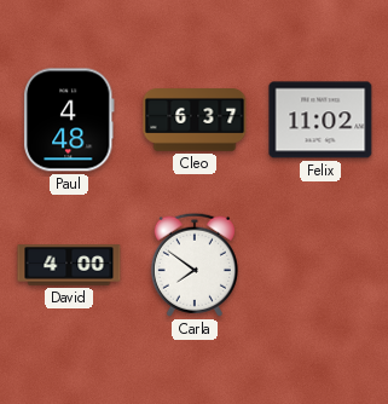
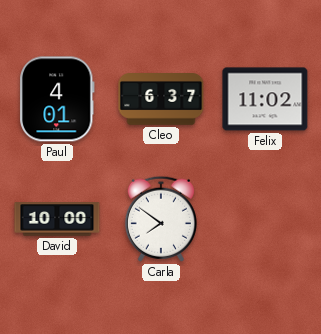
Paul: 4:48 -> 4:01 (58, 99)
David: 4:00 -> 10:00 (57, 219)
